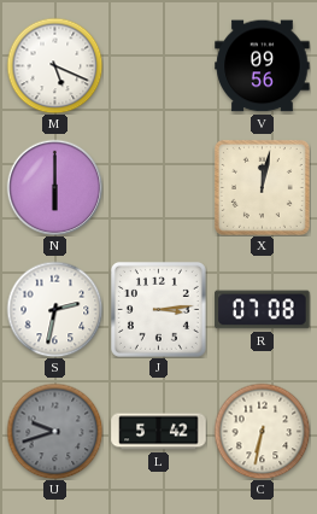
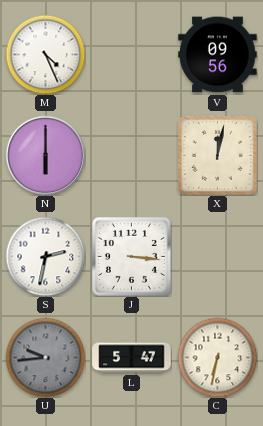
M: 5:19 -> 4:26 (45, 54)
J: 3:14 -> 3:16 (131, 256)
R: 07:08 -> none (263, 310)
U: 9:42 -> 9:44 (45, 357)
L: 5:42 -> 5:47 (132, 358)
